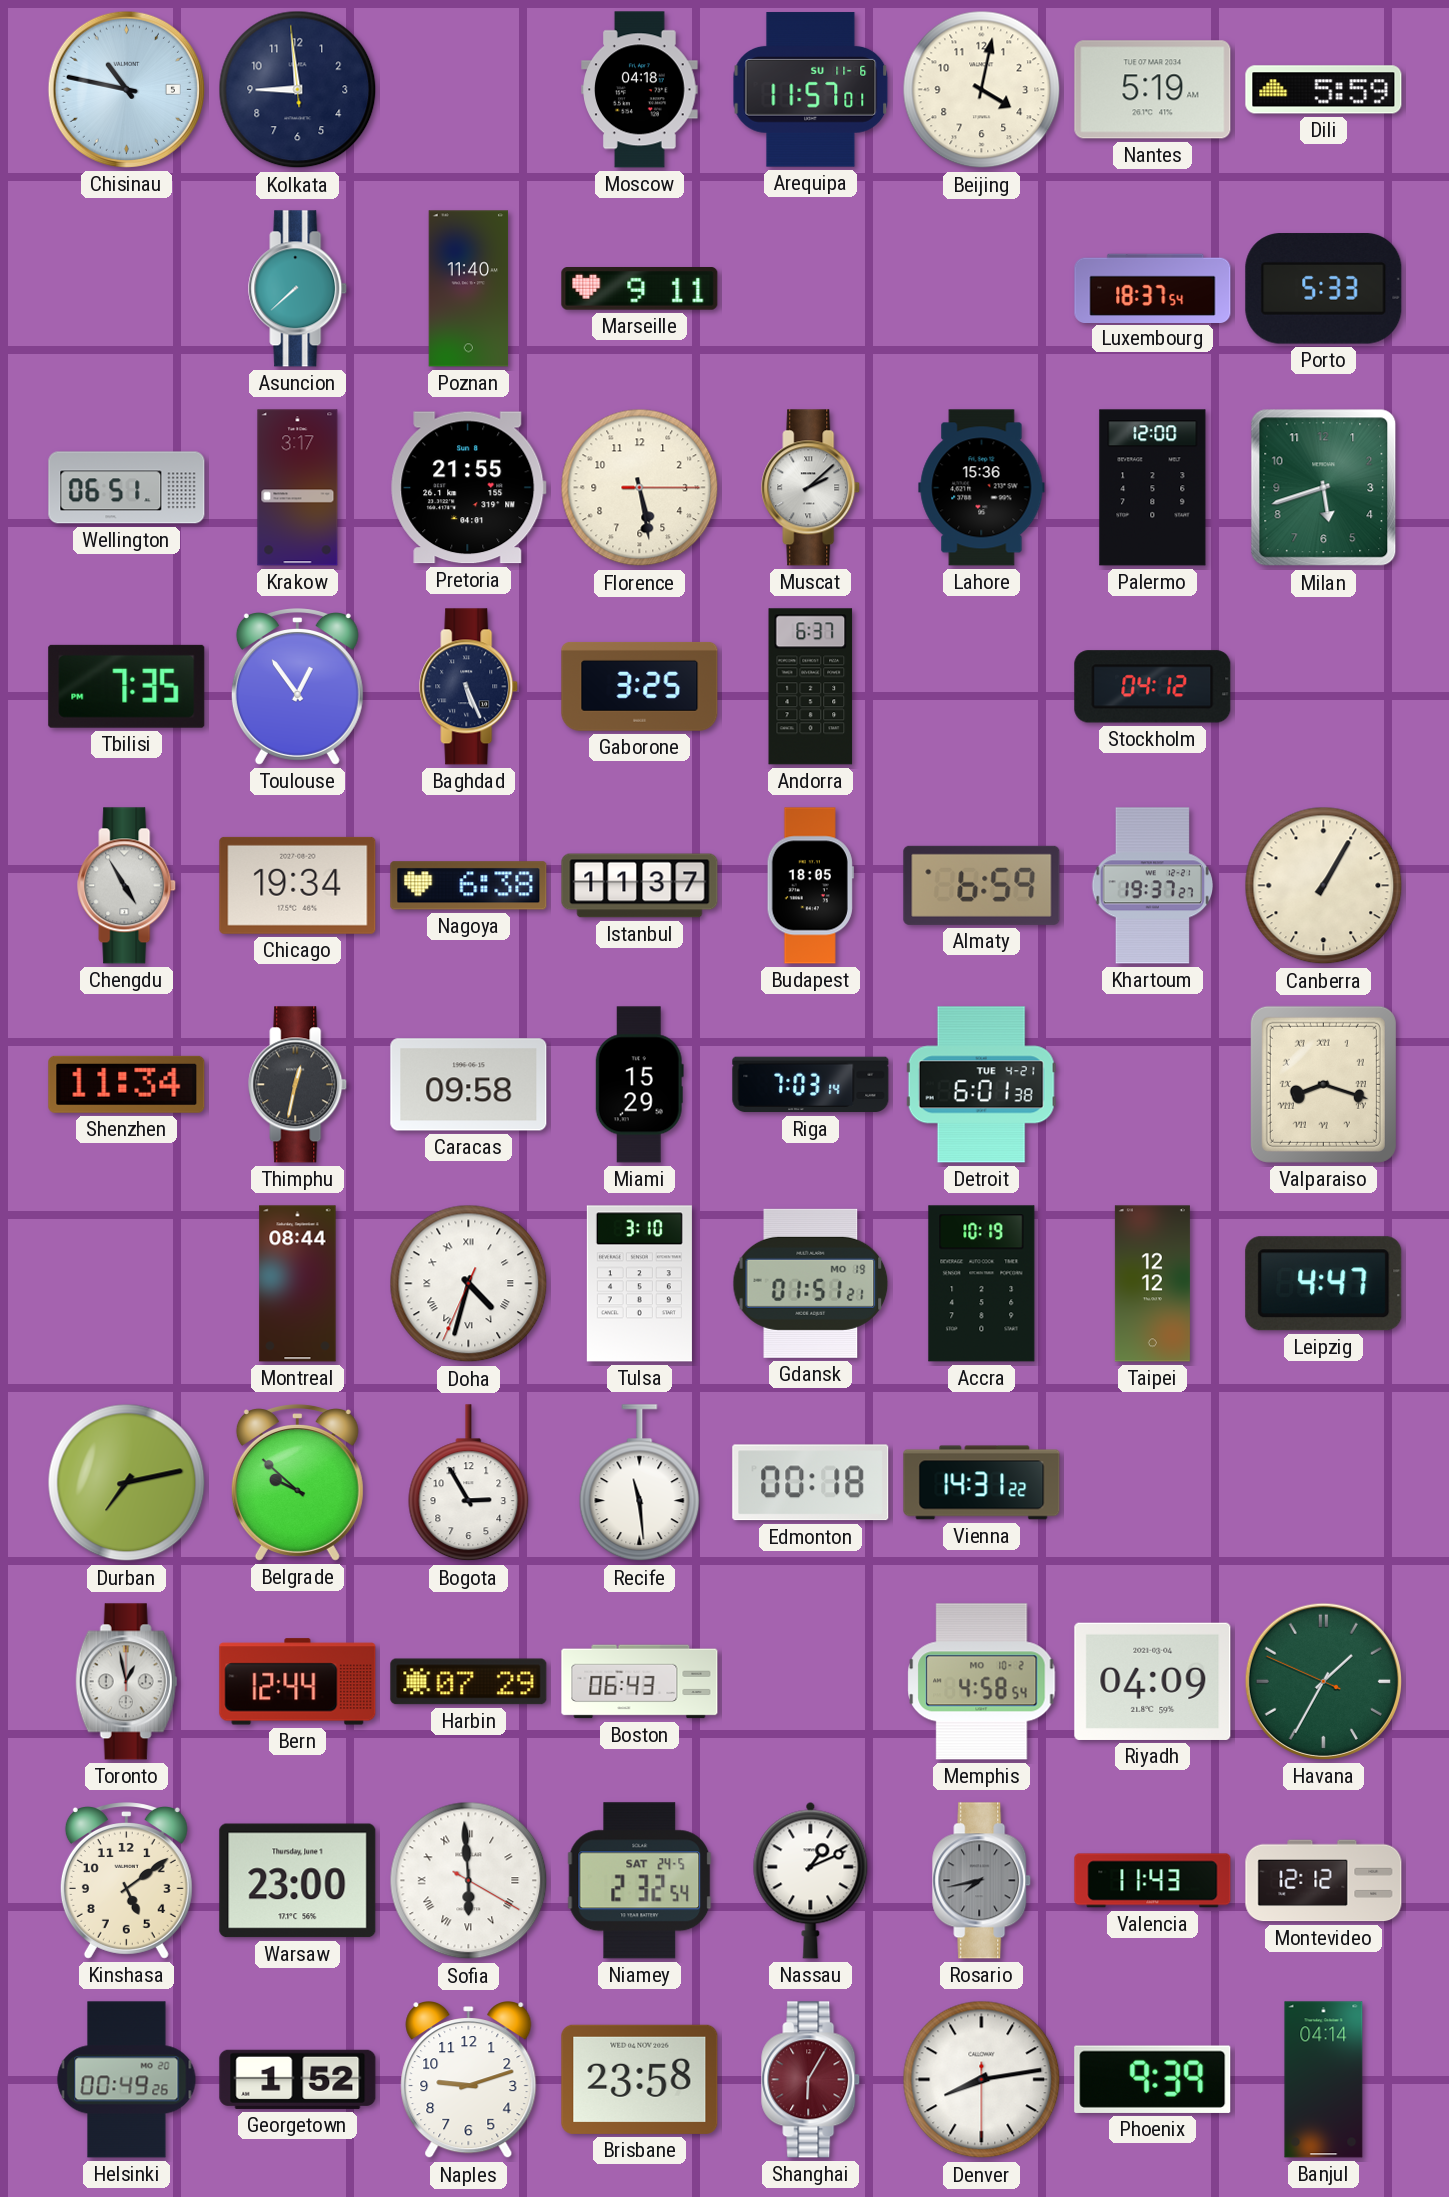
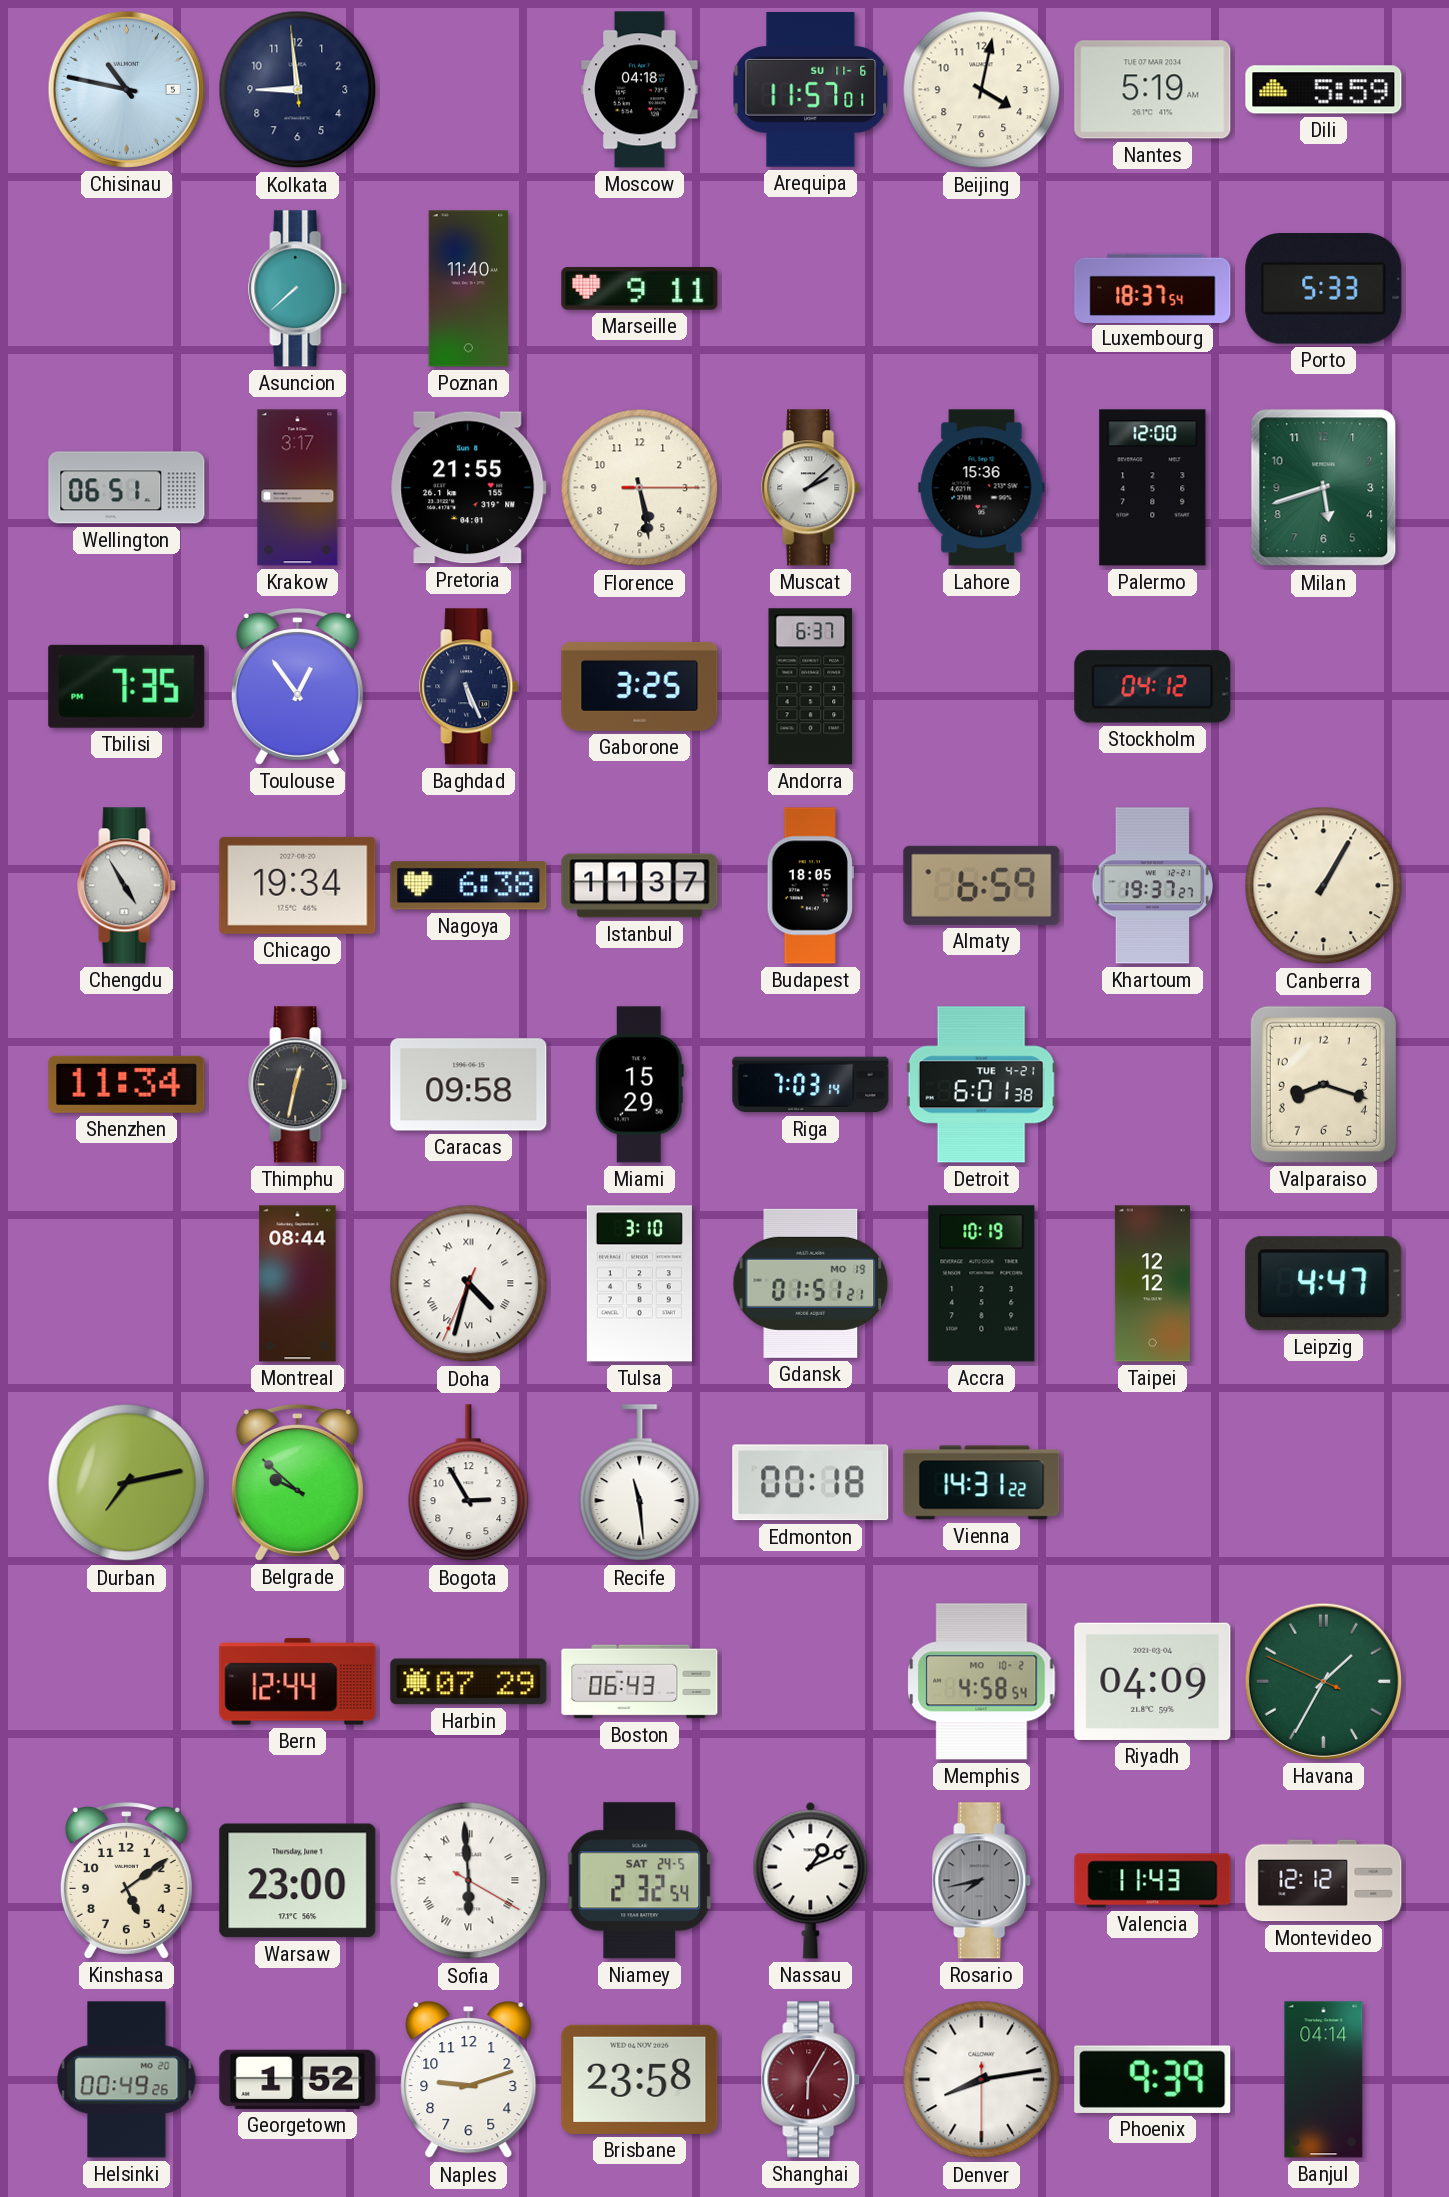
Valparaiso numerals: Roman -> Arabic (1323, 1084)
Toronto: 12:58 -> none (127, 1682)
